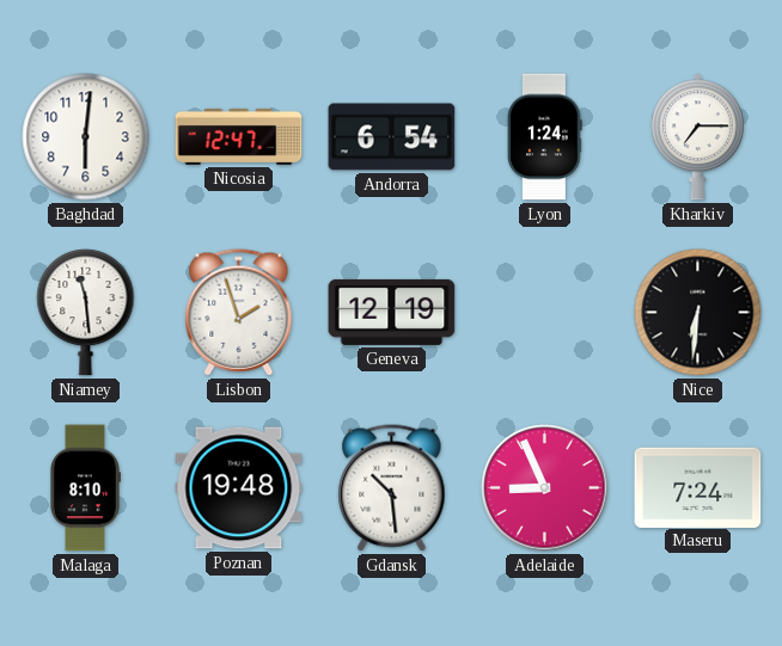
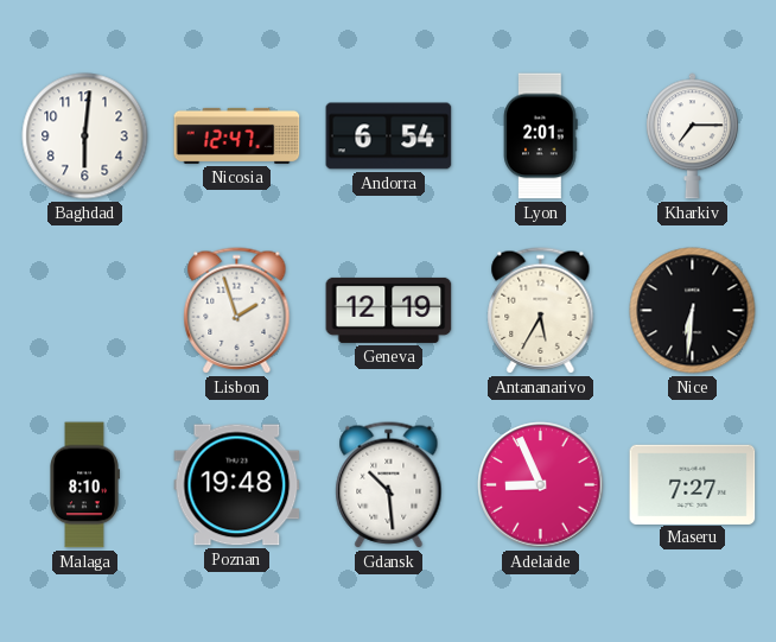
Lyon: 1:24 -> 2:01 (541, 136)
Niamey: 11:29 -> none (86, 313)
Antananarivo: none -> 5:35 (541, 311)
Maseru: 7:24 -> 7:27 (693, 484)
